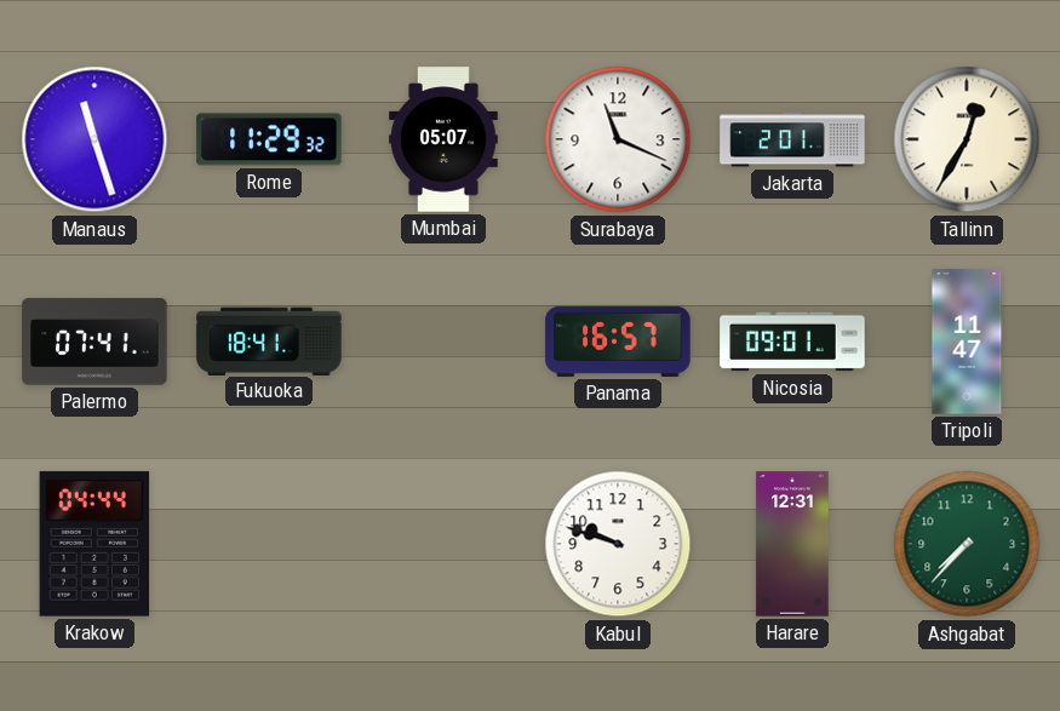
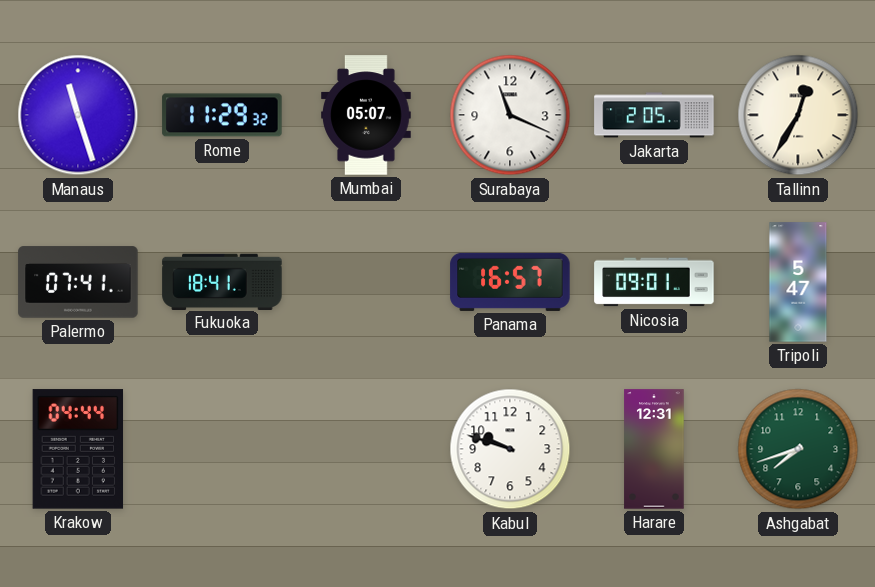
Jakarta: 2:01 -> 2:05 (654, 115)
Tripoli: 11:47 -> 5:47 (798, 282)
Ashgabat: 7:37 -> 7:42 (798, 449)
